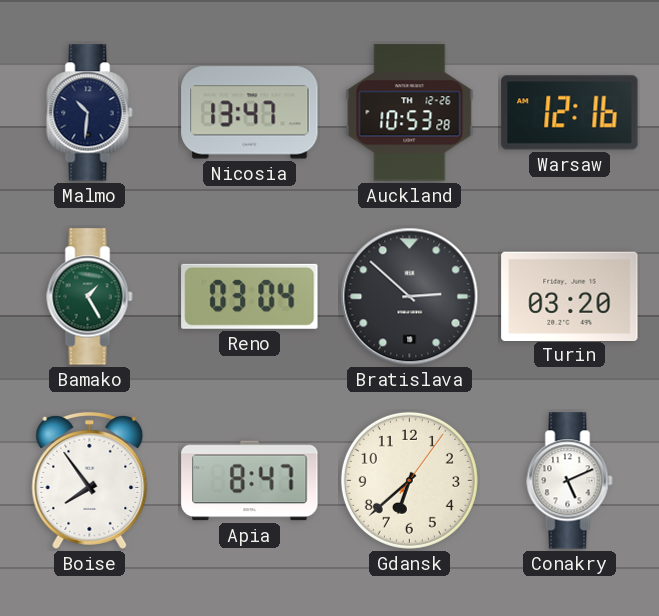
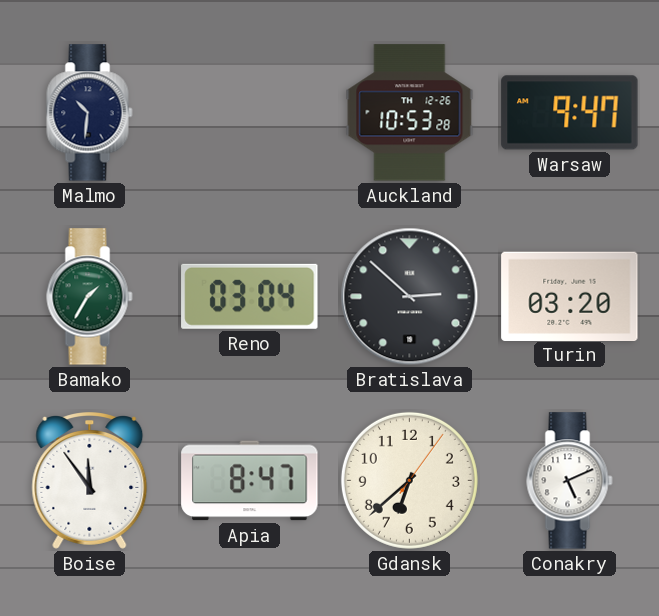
Nicosia: 13:47 -> none (250, 113)
Warsaw: 12:16 -> 9:47 (570, 113)
Bamako: 1:25 -> 1:35 (90, 297)
Boise: 7:54 -> 11:54 (90, 481)
